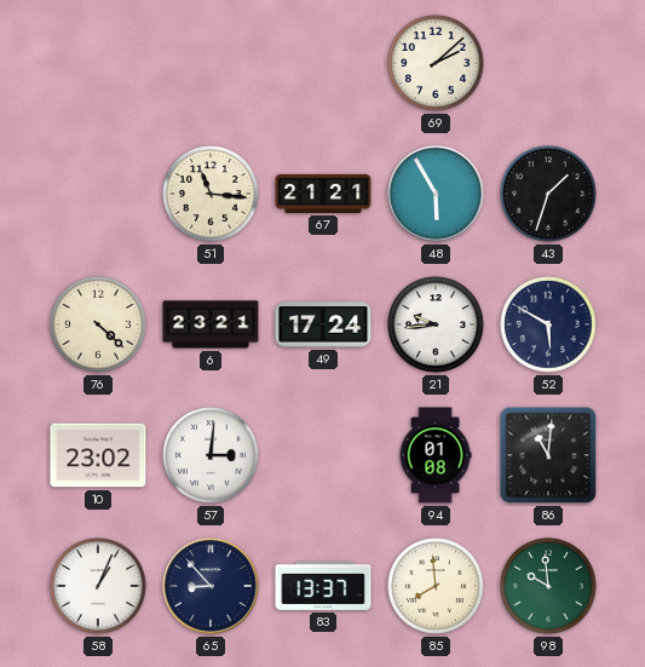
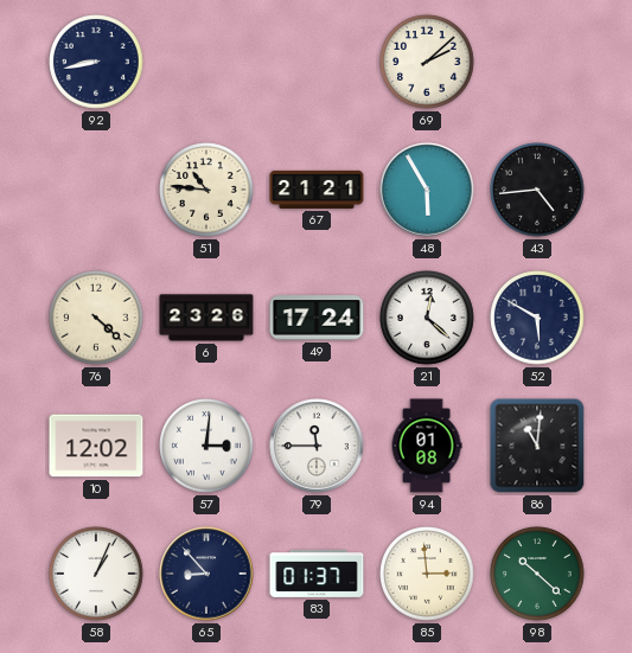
92: none -> 8:43 (96, 62)
51: 11:16 -> 10:46 (206, 190)
43: 1:33 -> 4:44 (537, 190)
6: 23:21 -> 23:26 (206, 318)
21: 9:44 -> 12:22 (427, 318)
10: 23:02 -> 12:02 (96, 446)
79: none -> 11:45 (317, 446)
83: 13:37 -> 01:37 (317, 574)
85: 7:59 -> 2:59 (427, 574)
98: 9:59 -> 10:22 (537, 574)
